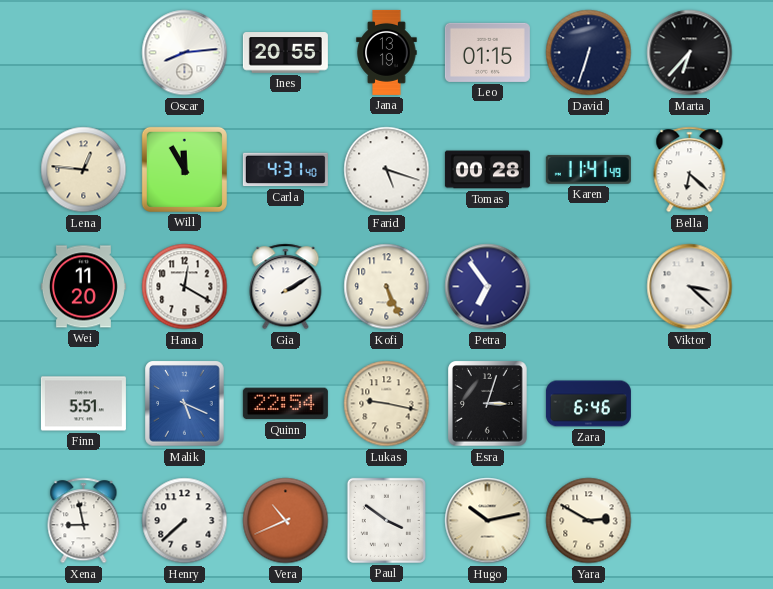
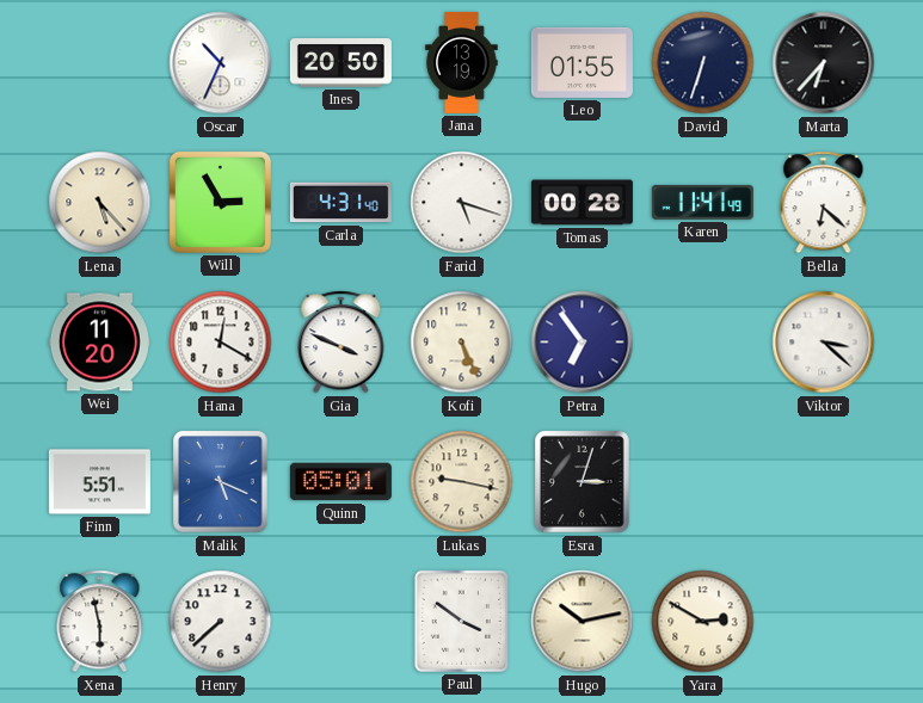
Oscar: 8:14 -> 10:34 (221, 63)
Ines: 20:55 -> 20:50 (340, 63)
Leo: 01:15 -> 01:55 (582, 62)
Lena: 12:46 -> 5:23 (100, 203)
Will: 11:55 -> 2:55 (220, 202)
Gia: 2:10 -> 3:49 (341, 343)
Quinn: 22:54 -> 05:01 (340, 482)
Zara: 6:46 -> none (588, 404)
Xena: 8:58 -> 5:58 (100, 622)
Vera: 10:41 -> none (286, 521)
